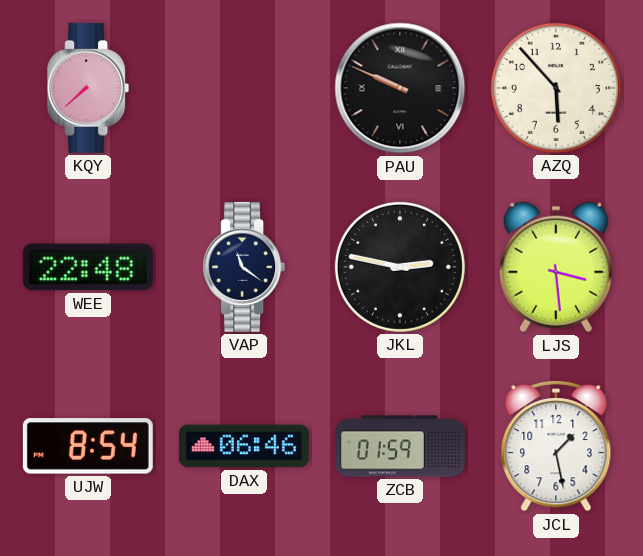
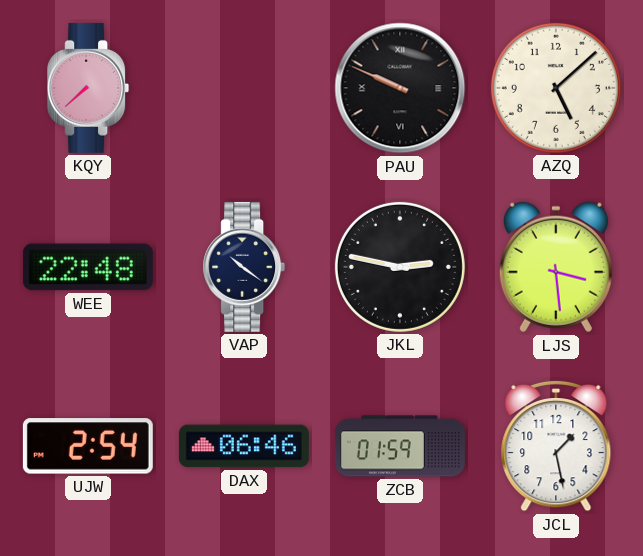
AZQ: 5:53 -> 5:08 (556, 88)
VAP: 11:21 -> 10:21 (244, 267)
UJW: 8:54 -> 2:54 (88, 446)
